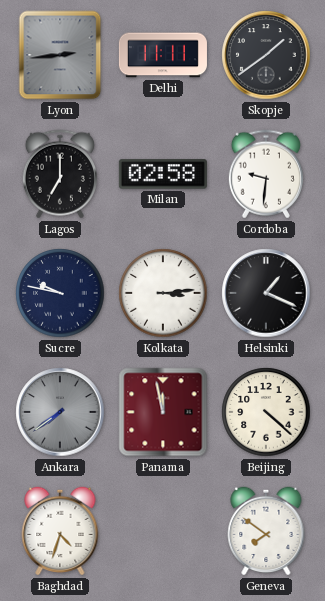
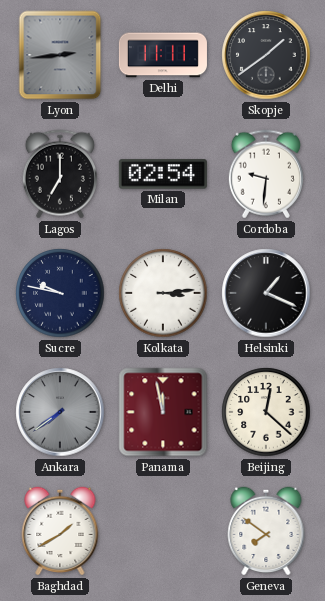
Milan: 02:58 -> 02:54 (163, 174)
Beijing: 4:22 -> 12:22 (266, 412)
Baghdad: 4:33 -> 1:40 (60, 531)
